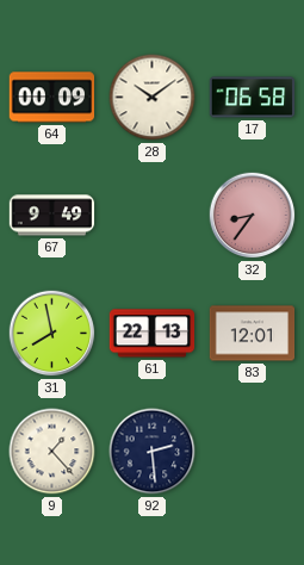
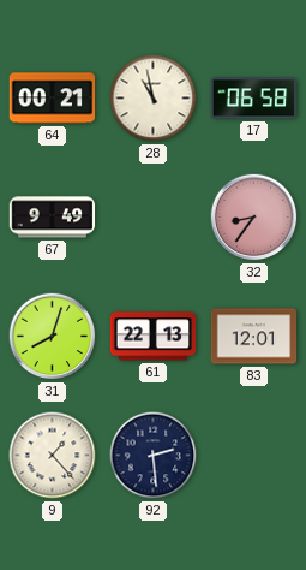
64: 00:09 -> 00:21 (53, 99)
28: 10:09 -> 10:58 (154, 99)
31: 7:58 -> 8:03 (53, 337)
